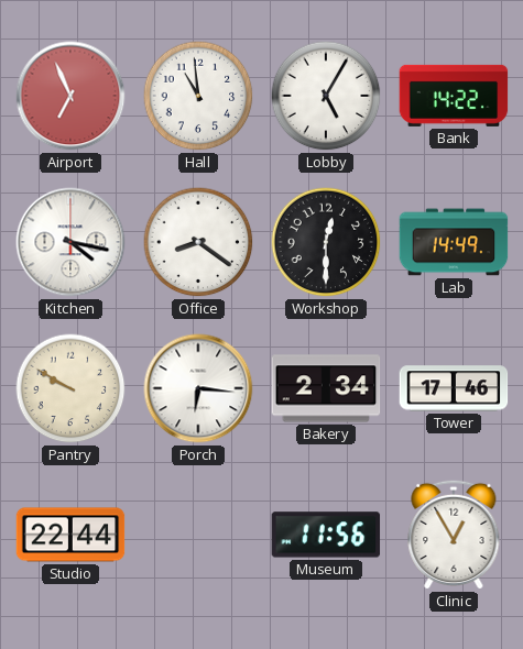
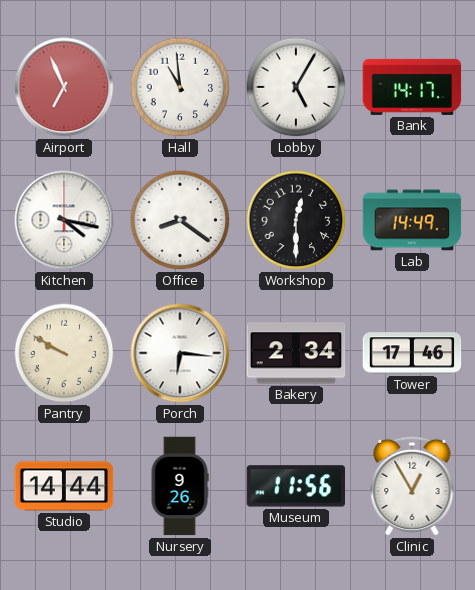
Bank: 14:22 -> 14:17 (412, 87)
Studio: 22:44 -> 14:44 (64, 486)
Nursery: none -> 9:26 (180, 486)
